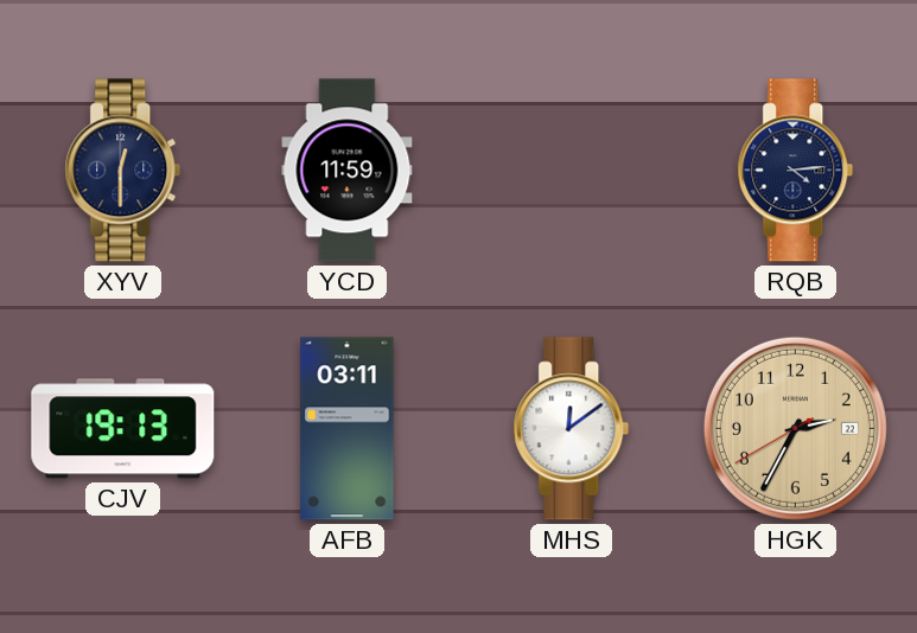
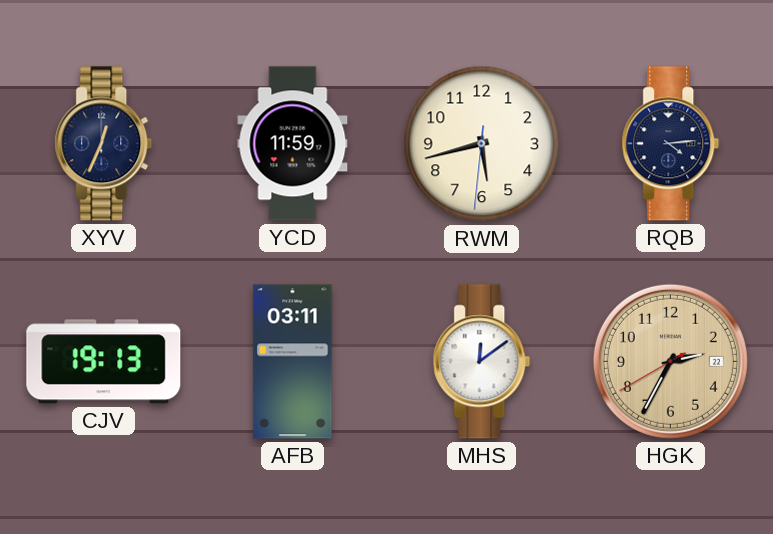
XYV: 12:30 -> 12:34 (104, 144)
RWM: none -> 5:42 (482, 144)
